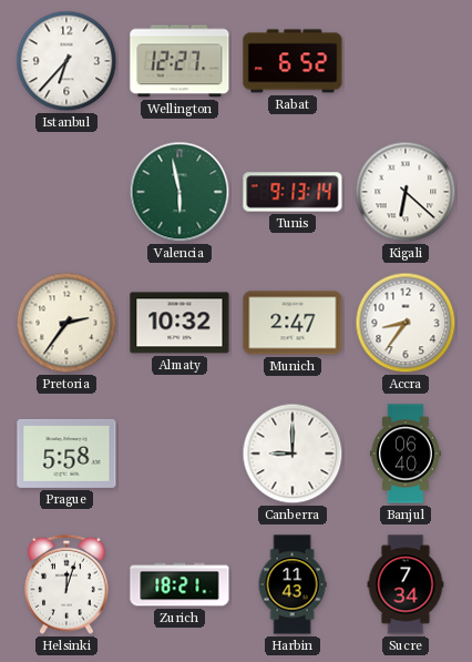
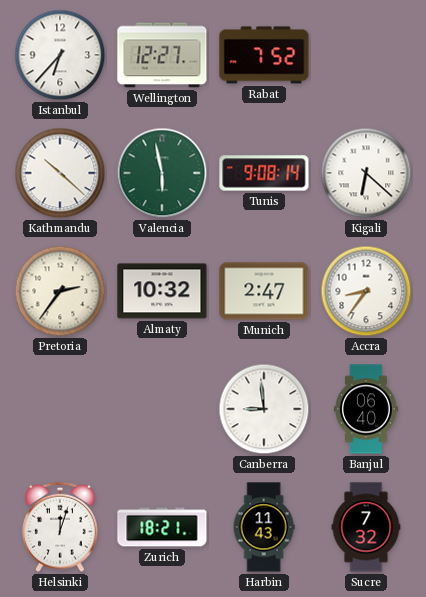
Rabat: 6:52 -> 7:52 (264, 55)
Kathmandu: none -> 10:22 (60, 173)
Tunis: 9:13 -> 9:08 (264, 173)
Prague: 5:58 -> none (66, 454)
Canberra: 9:00 -> 8:59 (264, 409)
Sucre: 7:34 -> 7:32 (366, 527)
